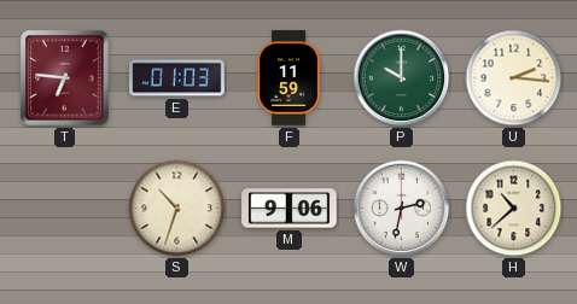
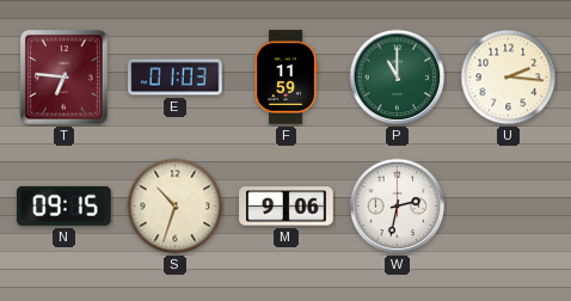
P: 10:00 -> 11:00 (398, 78)
N: none -> 09:15 (65, 205)
H: 10:38 -> none (514, 209)
